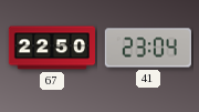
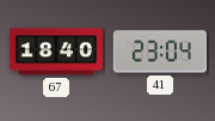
67: 22:50 -> 18:40 (56, 52)
